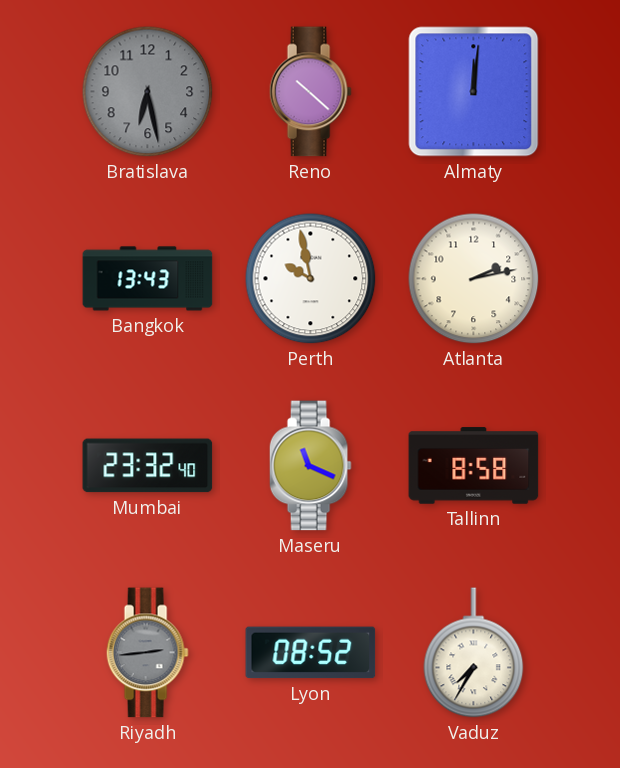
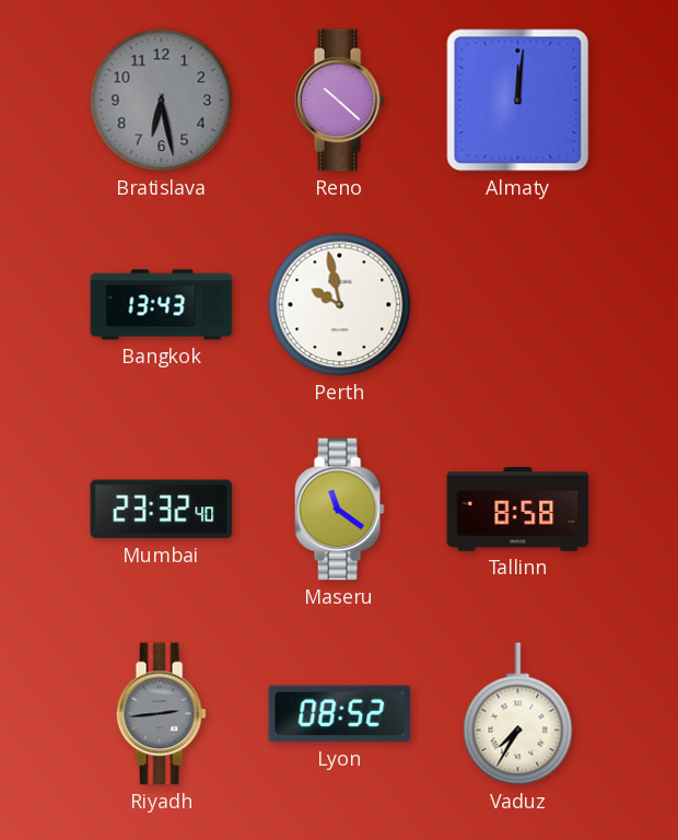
Atlanta: 2:13 -> none (474, 279)
Maseru: 11:19 -> 11:21 (339, 510)
